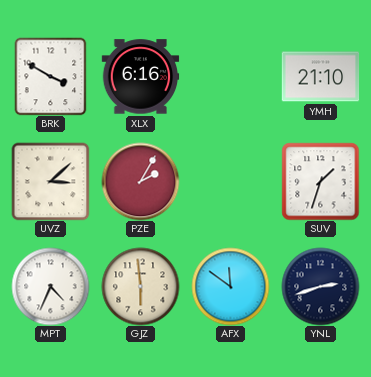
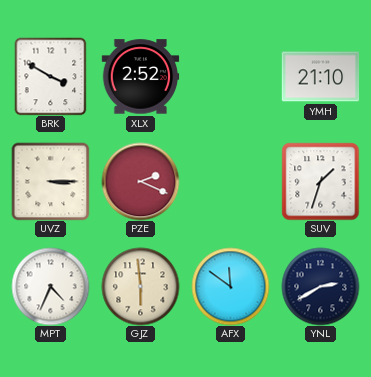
XLX: 6:16 -> 2:52 (140, 77)
UVZ: 3:08 -> 3:15 (50, 181)
PZE: 2:05 -> 2:19 (140, 181)
YNL: 2:42 -> 2:40 (320, 286)
